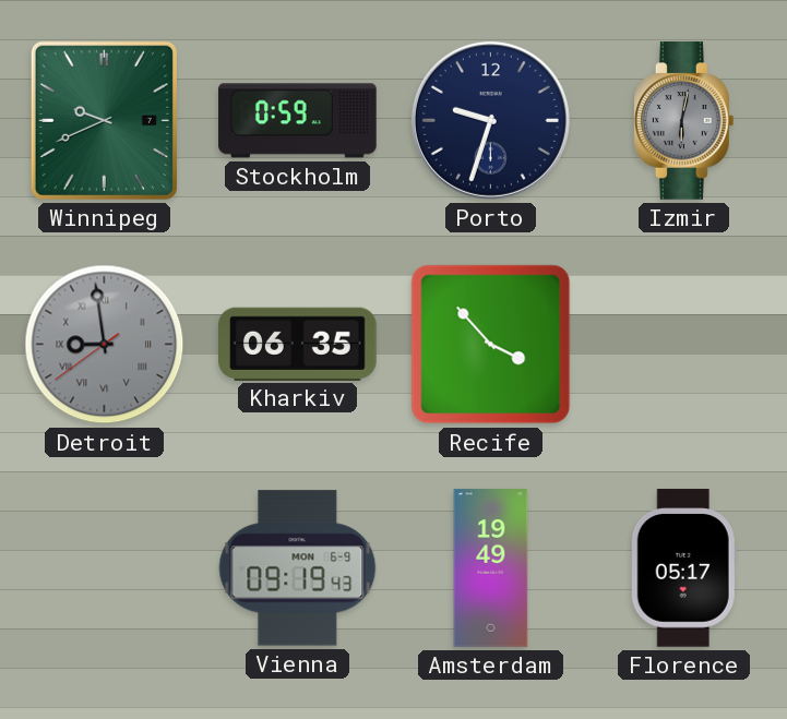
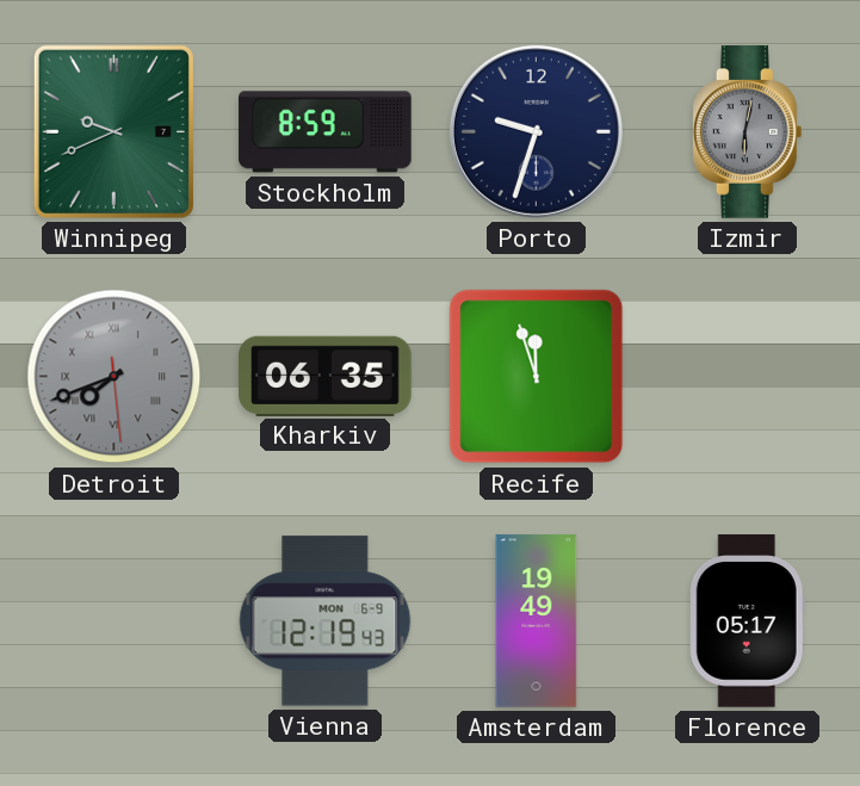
Stockholm: 0:59 -> 8:59 (326, 132)
Detroit: 8:58 -> 7:41 (115, 377)
Recife: 3:53 -> 11:57 (537, 377)
Vienna: 09:19 -> 12:19 (326, 621)
